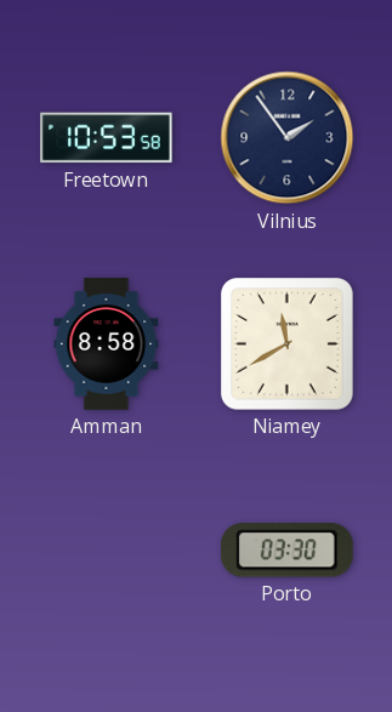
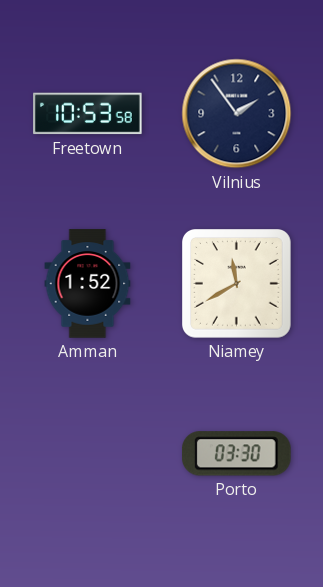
Amman: 8:58 -> 1:52 (88, 284)
